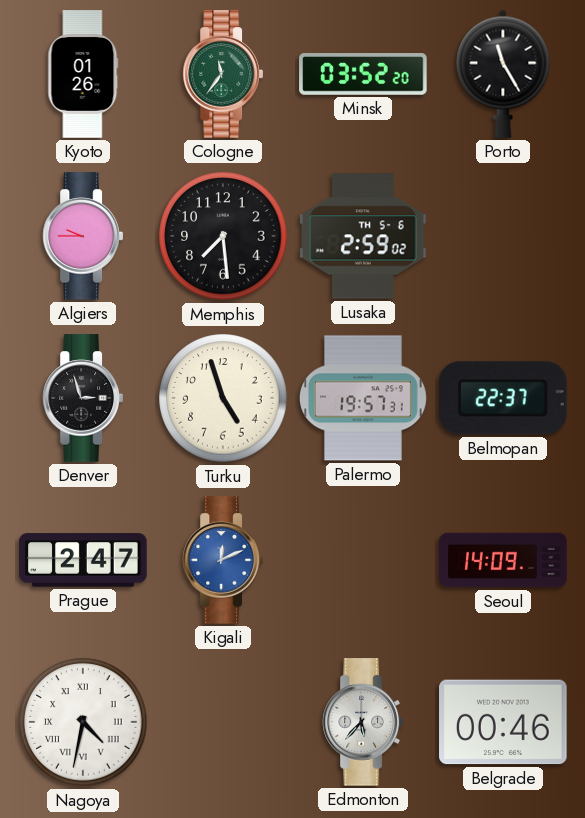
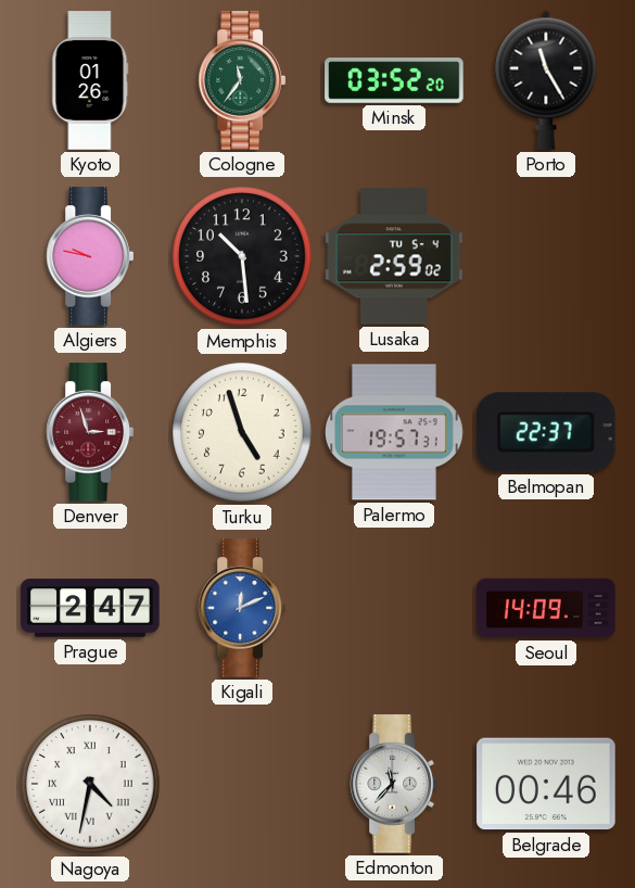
Algiers: 9:45 -> 9:47 (89, 256)
Memphis: 7:29 -> 10:29 (242, 256)
Lusaka date: TH 5-6 -> TU 5-4 (394, 256)
Denver dial: black -> burgundy (89, 432)
Edmonton: 5:37 -> 11:37 (393, 784)
